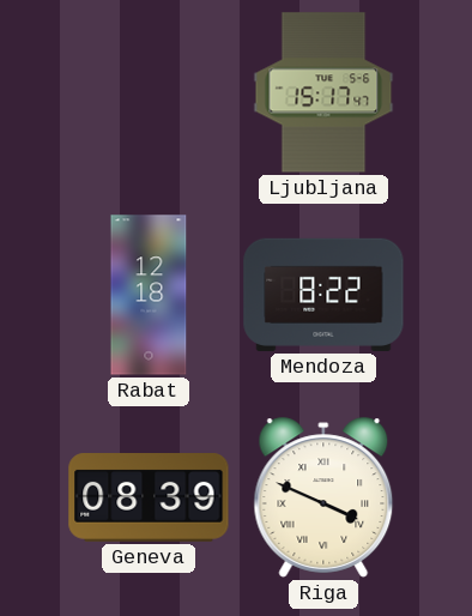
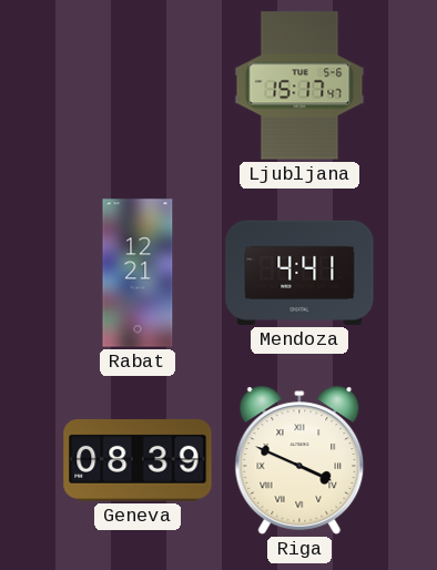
Rabat: 12:18 -> 12:21 (138, 273)
Mendoza: 8:22 -> 4:41 (299, 273)
